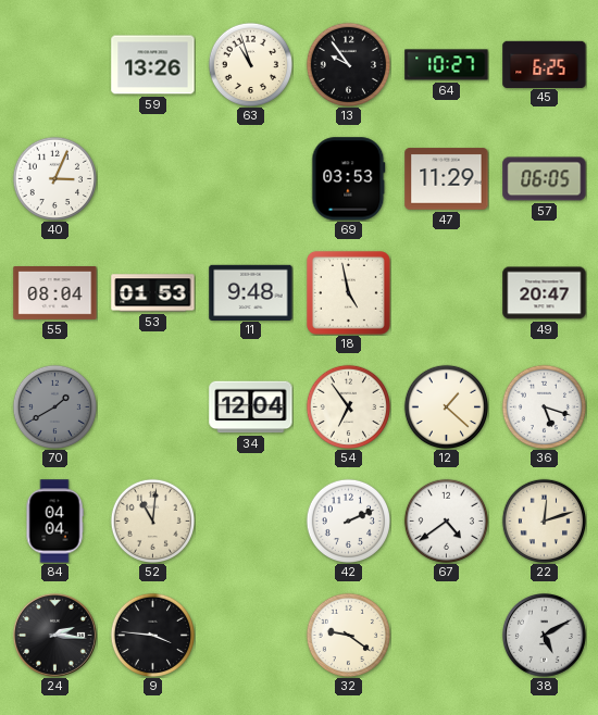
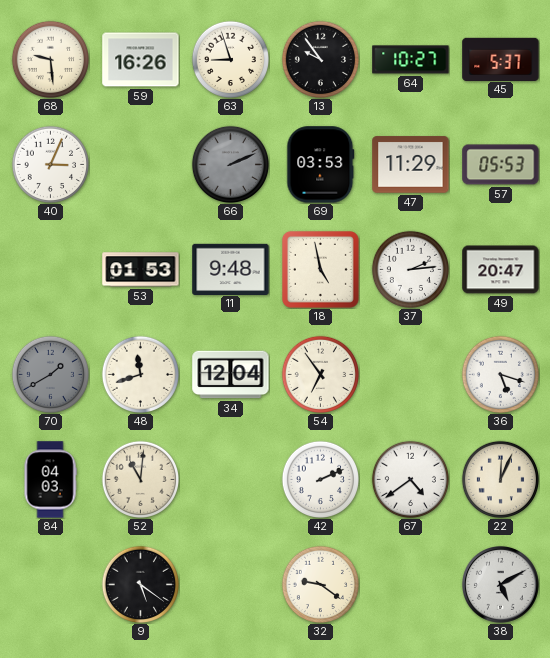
68: none -> 9:29 (50, 59)
59: 13:26 -> 16:26 (141, 60)
63: 10:57 -> 8:57 (230, 59)
45: 6:25 -> 5:37 (501, 59)
66: none -> 2:11 (230, 164)
57: 06:05 -> 05:53 (501, 165)
55: 08:04 -> none (55, 293)
37: none -> 2:14 (410, 269)
48: none -> 11:42 (140, 374)
12: 1:22 -> none (446, 406)
84: 04:04 -> 04:03 (50, 480)
22: 12:12 -> 12:04 (500, 479)
24: 2:16 -> none (54, 635)
9: 3:46 -> 5:21 (140, 584)
